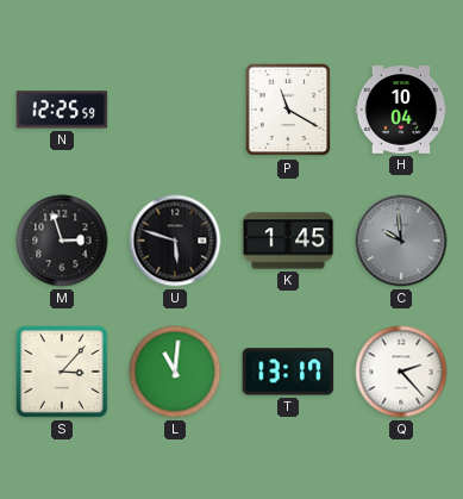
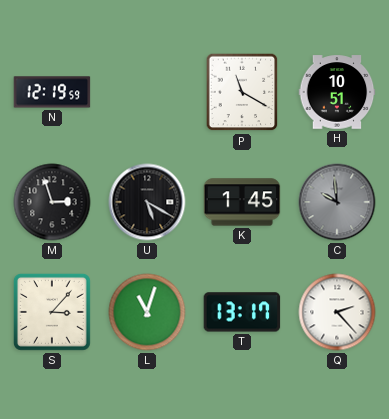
N: 12:25 -> 12:19 (52, 92)
H: 10:04 -> 10:51 (337, 92)
U: 5:48 -> 5:20 (147, 202)
L: 11:01 -> 11:03 (147, 312)
